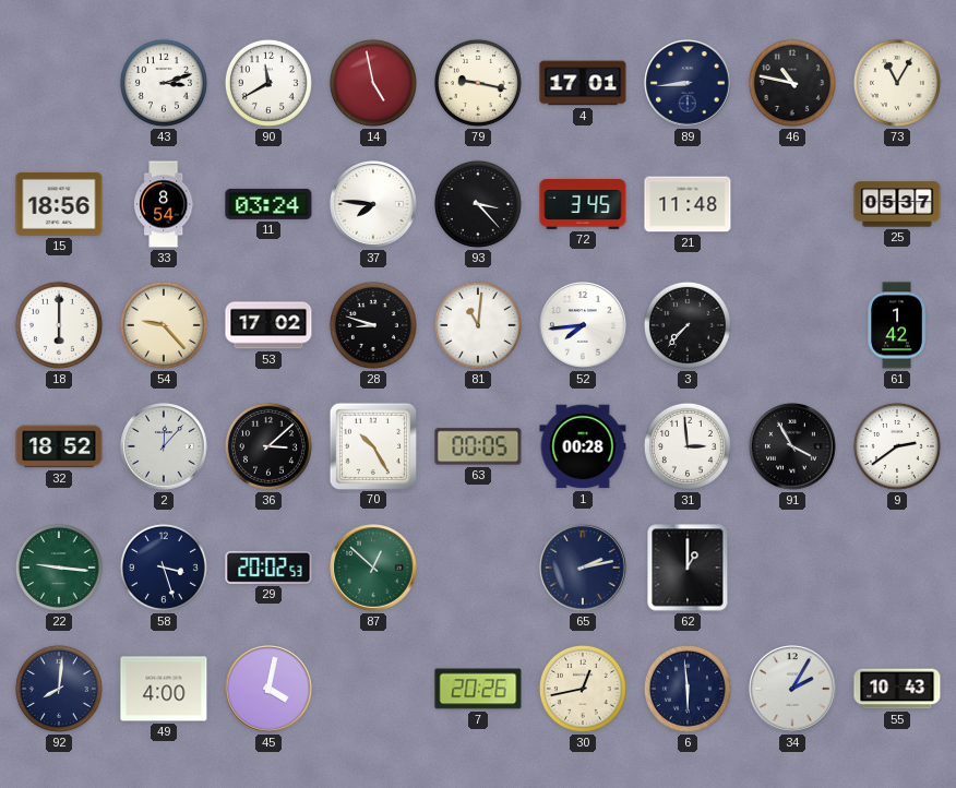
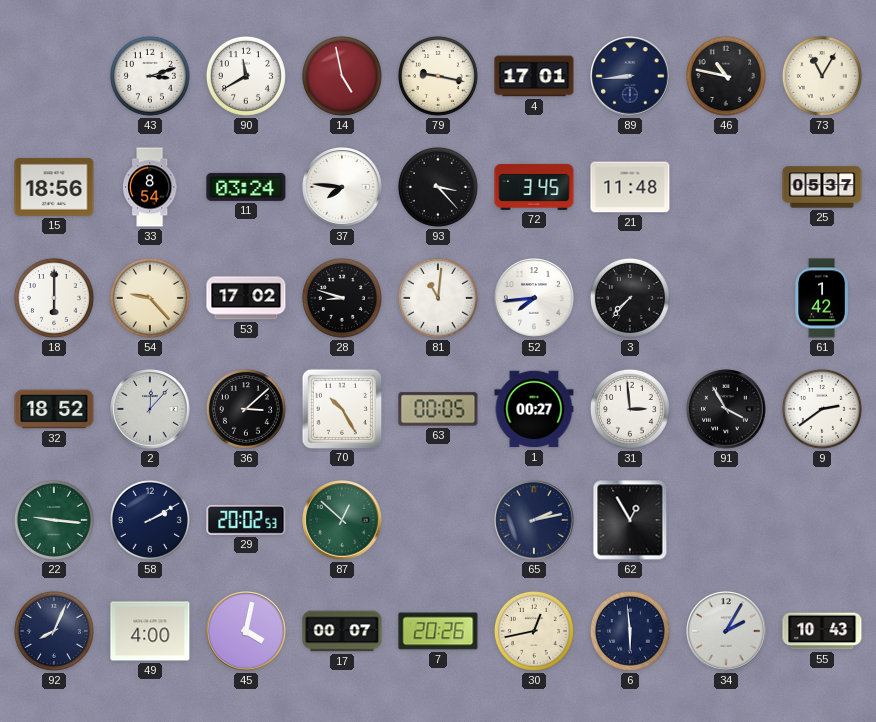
1: 00:28 -> 00:27 (534, 409)
58: 3:27 -> 2:10 (150, 520)
62: 1:00 -> 12:55 (630, 520)
92: 8:01 -> 8:04 (54, 631)
17: none -> 00:07 (342, 631)
